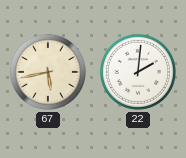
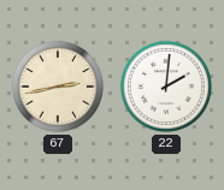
67: 5:43 -> 2:43 (58, 87)
